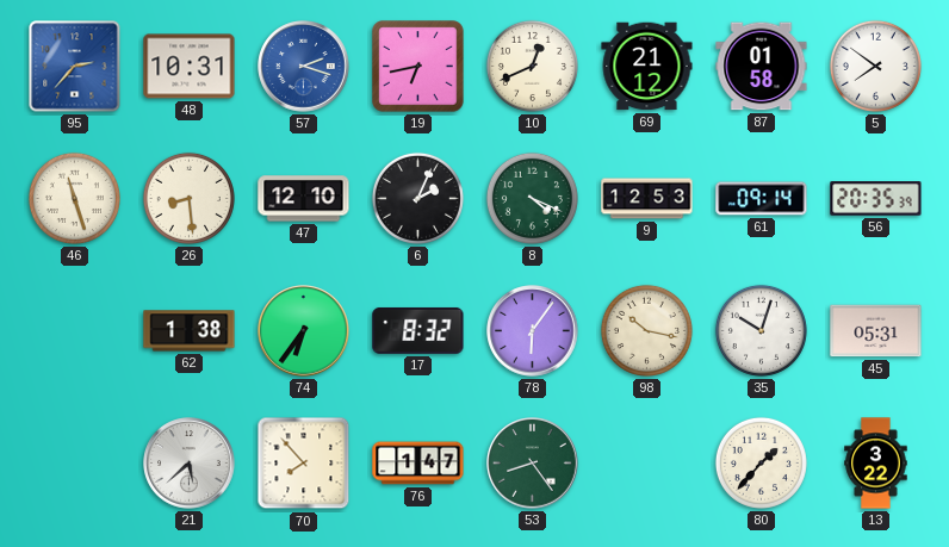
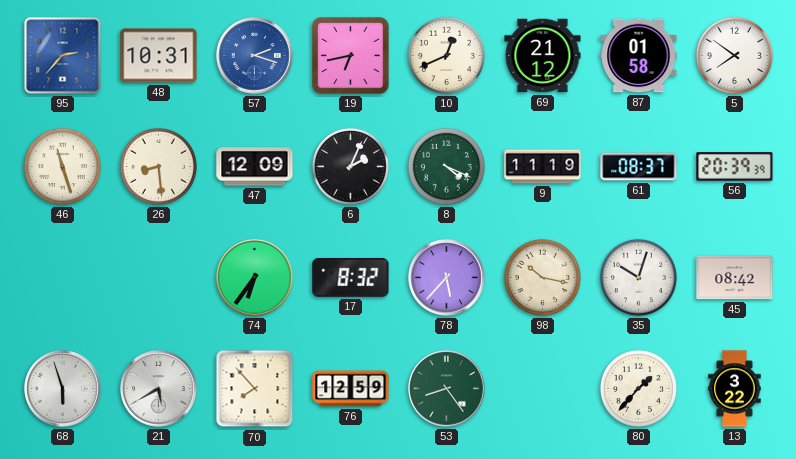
47: 12:10 -> 12:09 (255, 167)
9: 12:53 -> 11:19 (543, 167)
61: 09:14 -> 08:37 (639, 167)
56: 20:35 -> 20:39 (735, 167)
62: 1:38 -> none (190, 331)
78: 6:06 -> 5:37 (447, 278)
45: 05:31 -> 08:42 (735, 278)
68: none -> 5:57 (63, 389)
21: 5:38 -> 5:40 (159, 389)
76: 1:47 -> 12:59 (351, 389)
